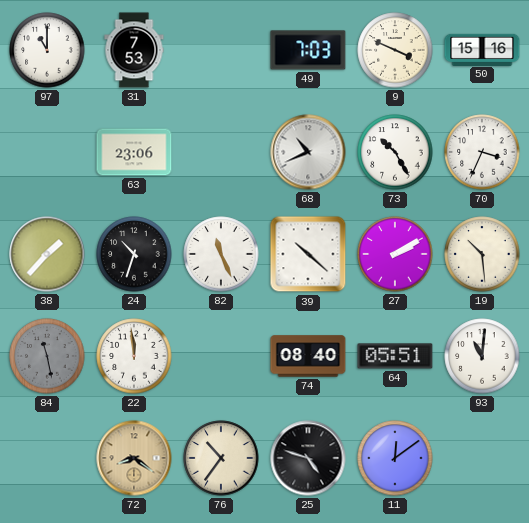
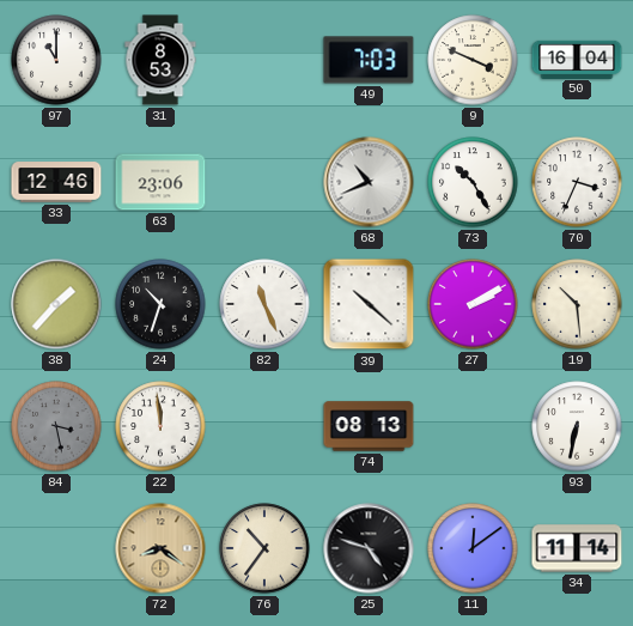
31: 7:53 -> 8:53 (160, 60)
50: 15:16 -> 16:04 (577, 59)
33: none -> 12:46 (56, 182)
84: 11:28 -> 3:28 (56, 426)
74: 08:40 -> 08:13 (369, 426)
64: 05:51 -> none (395, 356)
93: 11:01 -> 6:32 (577, 426)
34: none -> 11:14 (577, 548)
